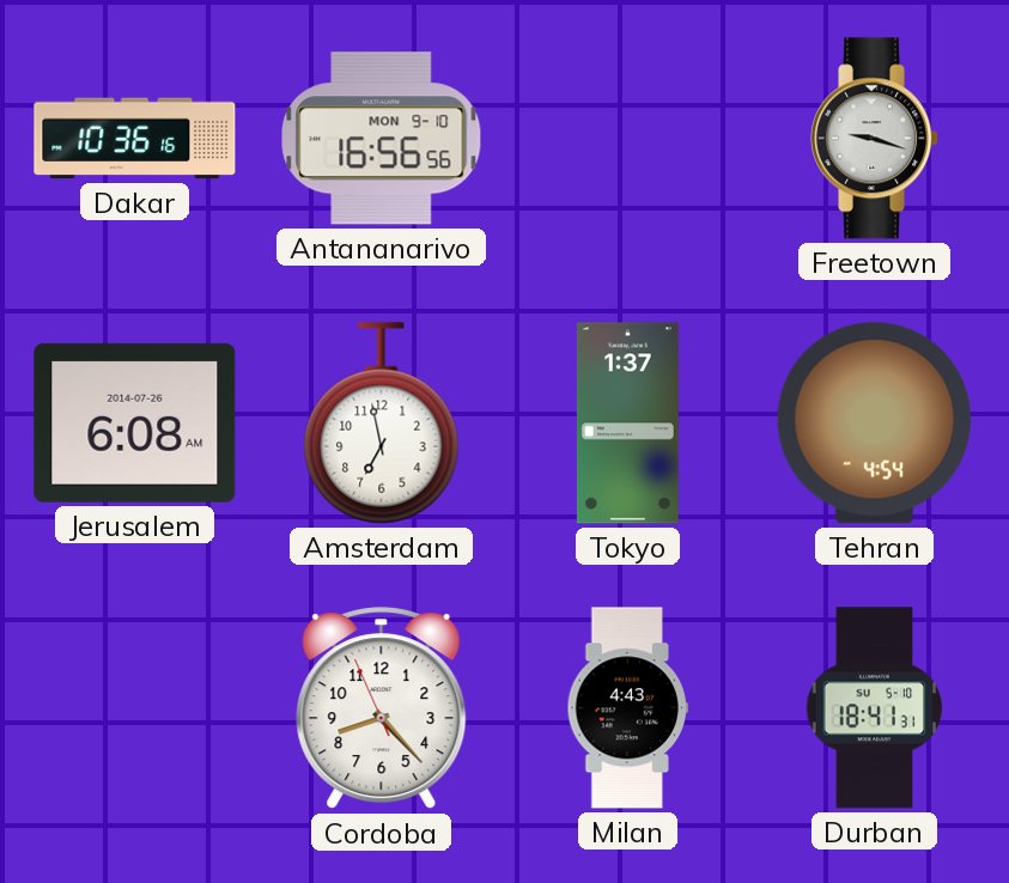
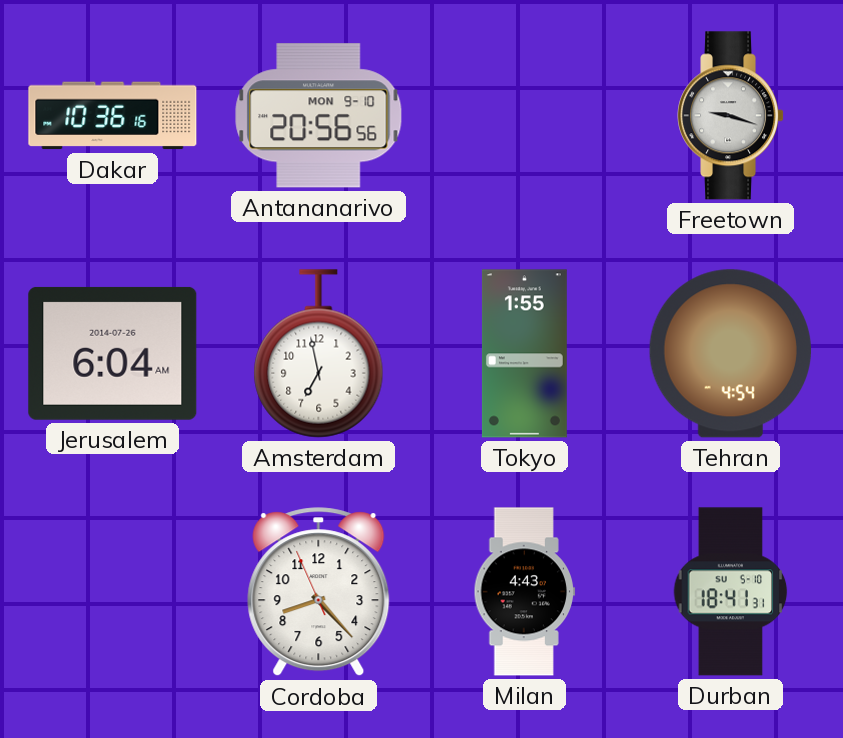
Antananarivo: 16:56 -> 20:56 (319, 116)
Jerusalem: 6:08 -> 6:04 (113, 353)
Tokyo: 1:37 -> 1:55 (524, 354)
